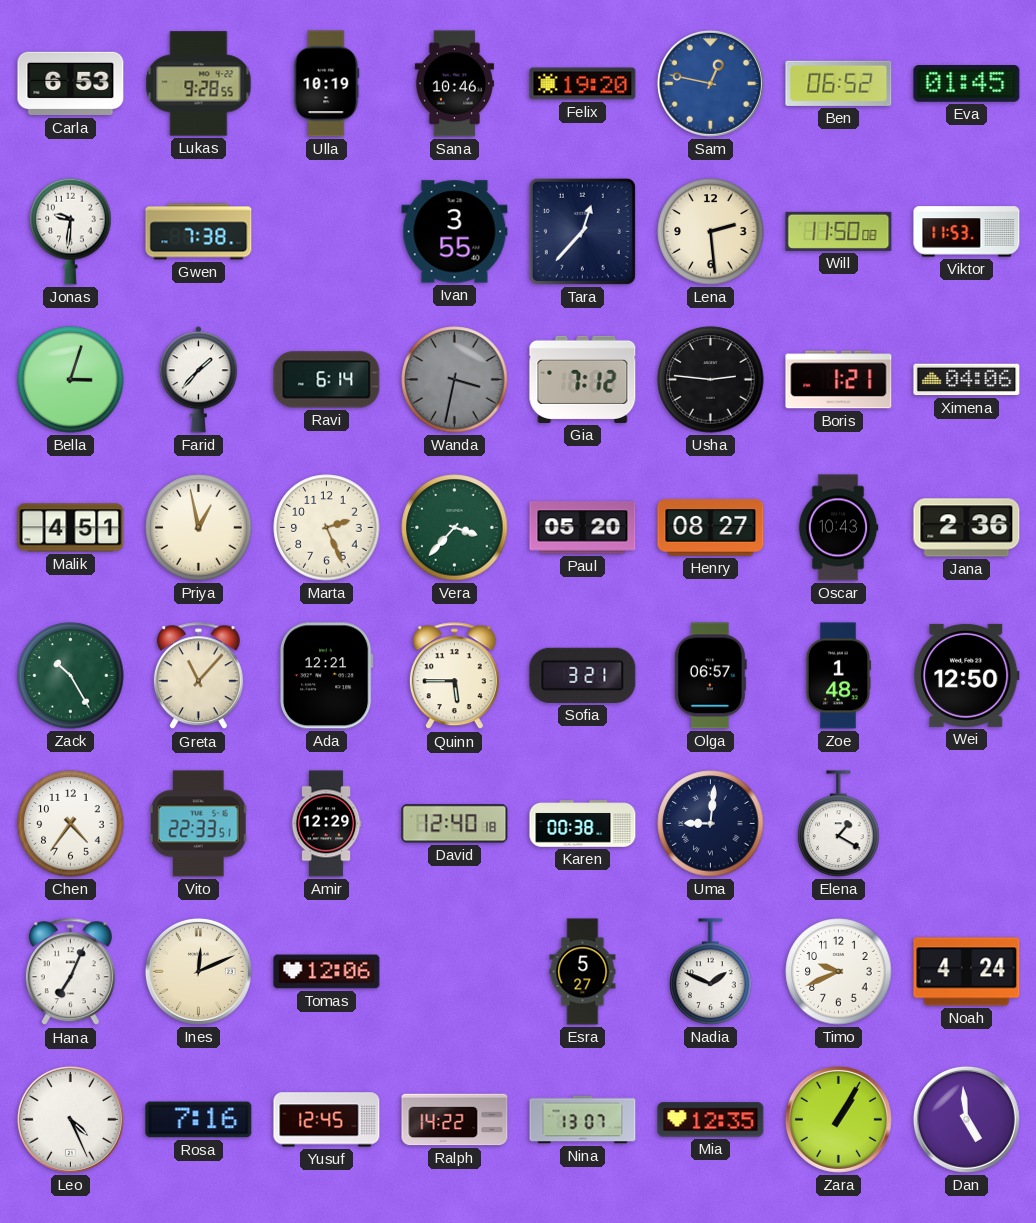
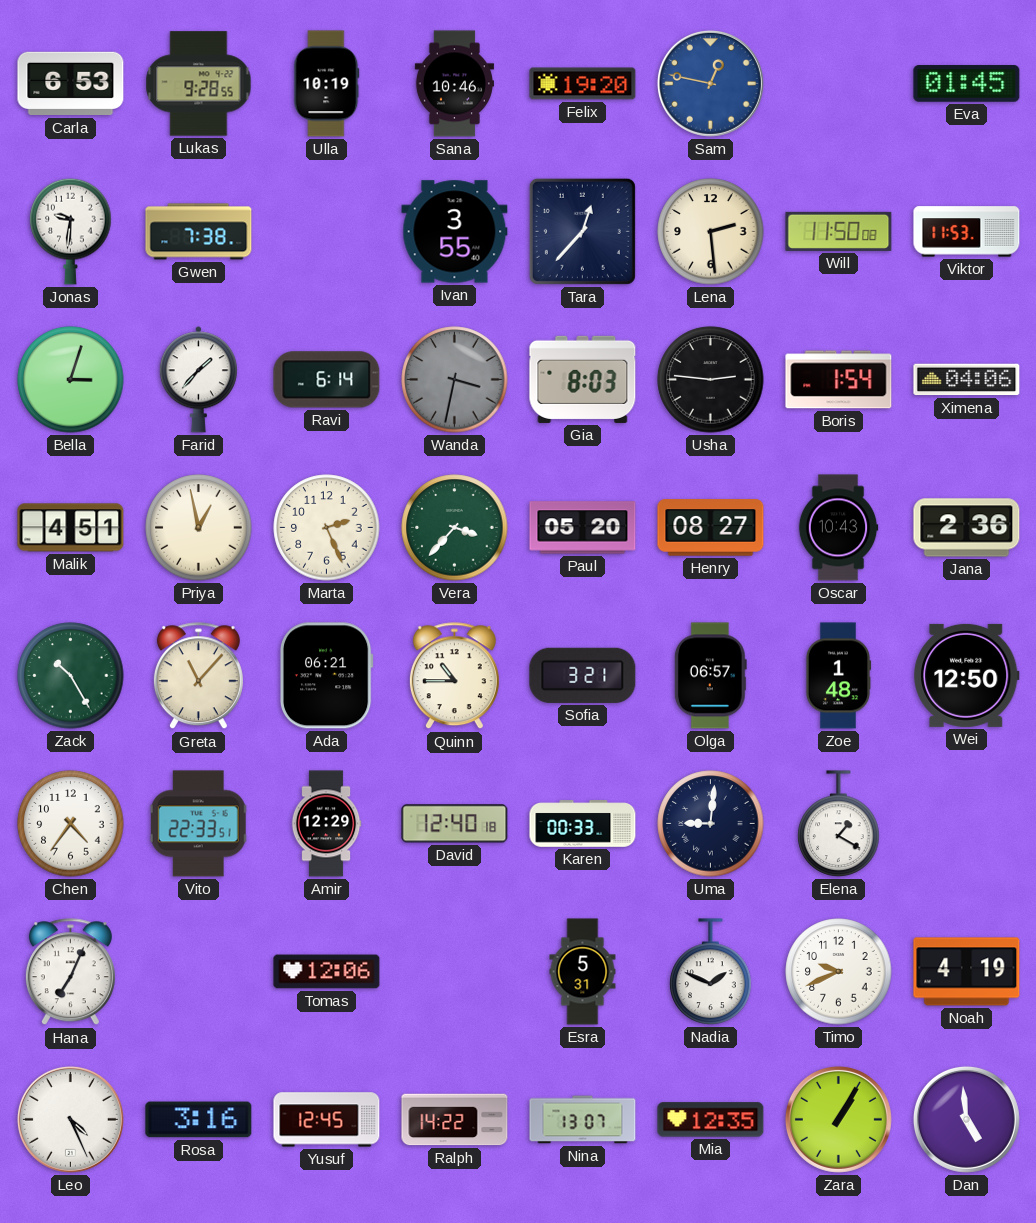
Ben: 06:52 -> none (839, 83)
Gia: 7:12 -> 8:03 (583, 379)
Boris: 1:21 -> 1:54 (839, 380)
Ada: 12:21 -> 06:21 (326, 676)
Quinn: 5:45 -> 10:45 (454, 676)
Karen: 00:38 -> 00:33 (583, 824)
Ines: 12:11 -> none (198, 971)
Esra: 5:27 -> 5:31 (583, 972)
Noah: 4:24 -> 4:19 (967, 972)
Rosa: 7:16 -> 3:16 (199, 1120)
